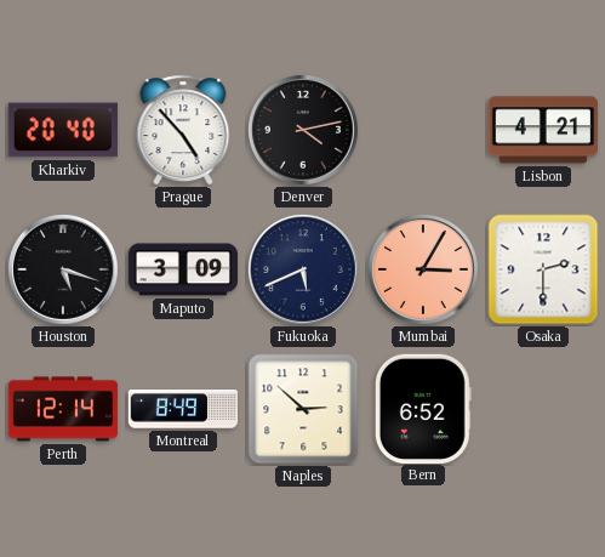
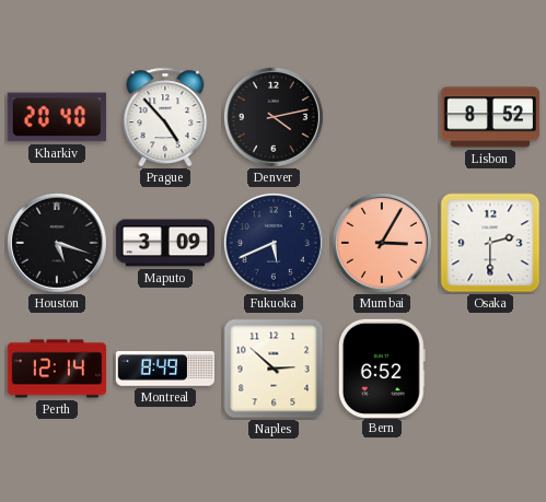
Lisbon: 4:21 -> 8:52 (489, 117)
